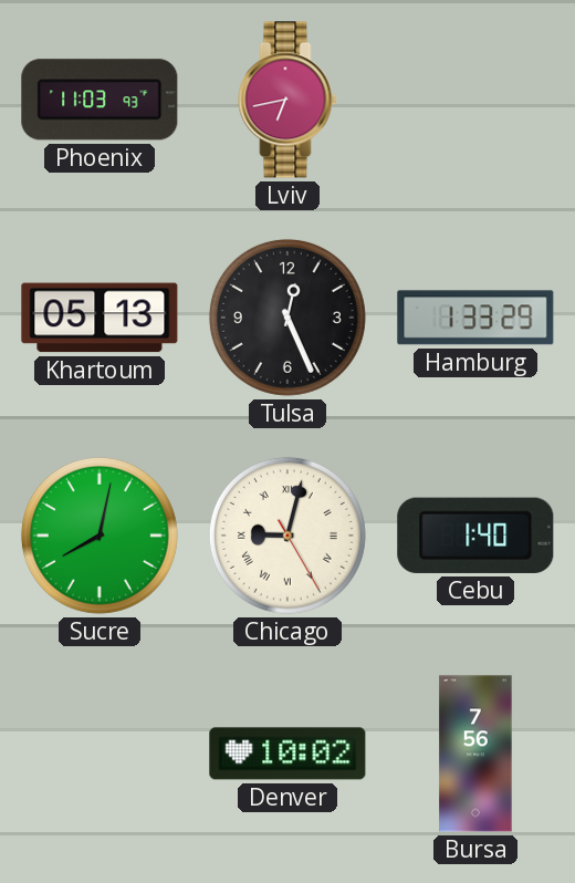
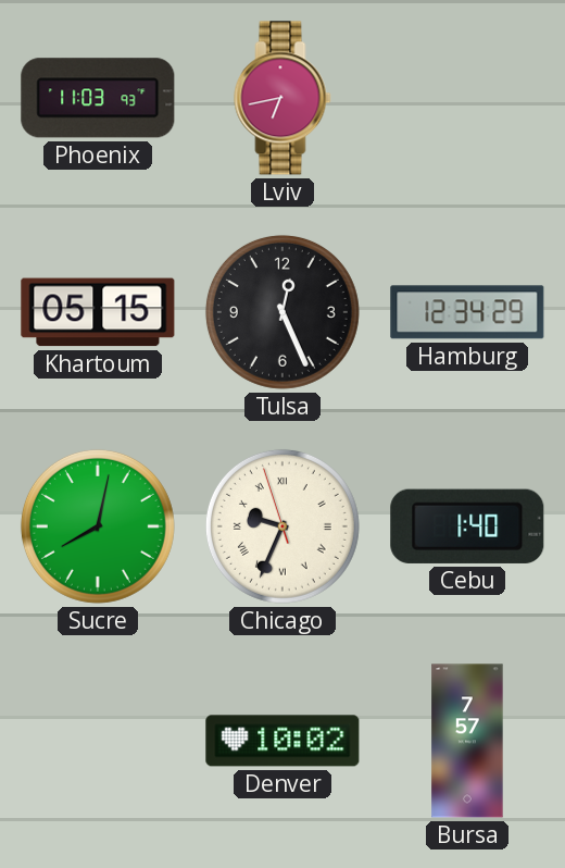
Khartoum: 05:13 -> 05:15 (98, 312)
Hamburg: 1:33 -> 12:34 (467, 312)
Chicago: 9:02 -> 9:33 (282, 526)
Bursa: 7:56 -> 7:57 (467, 741)
